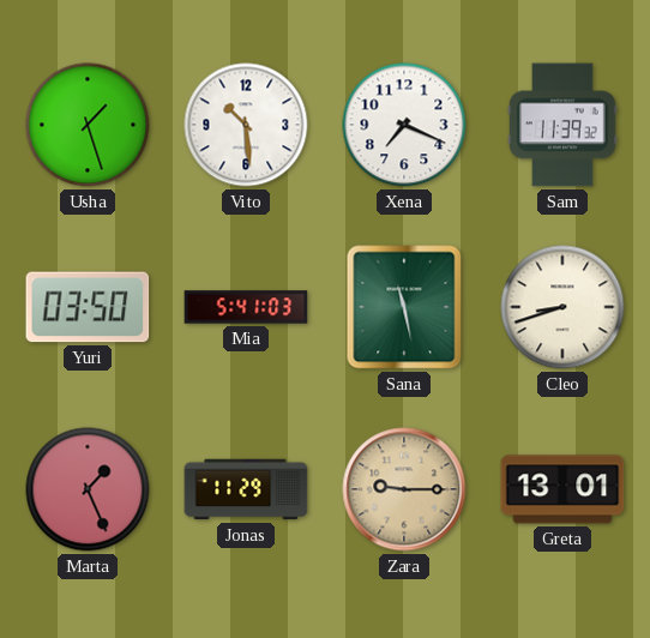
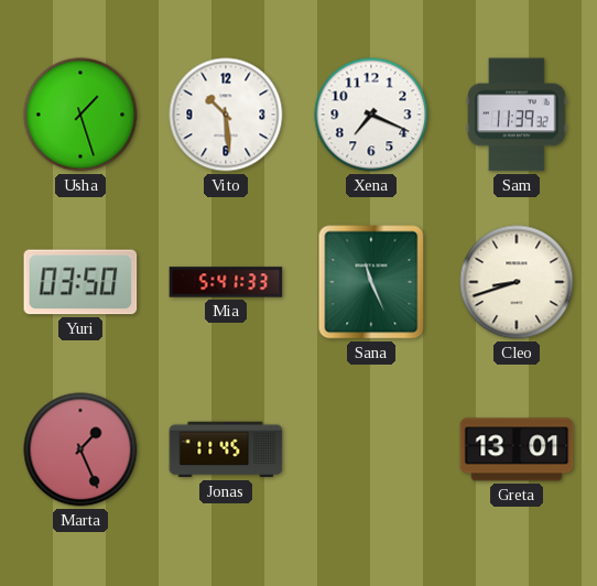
Mia: 5:41:03 -> 5:41:33 (226, 282)
Sana: 11:28 -> 11:26 (371, 282)
Jonas: 11:29 -> 11:45 (226, 449)
Zara: 9:15 -> none (404, 489)
